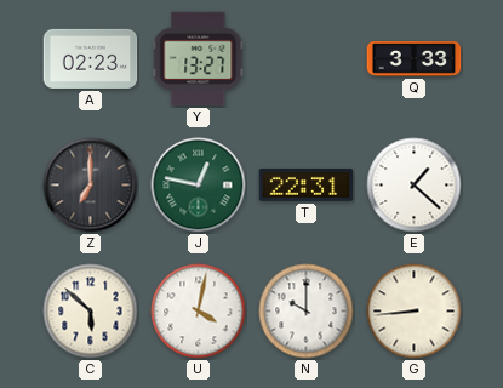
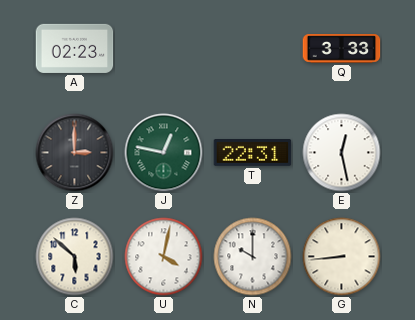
Y: 13:27 -> none (199, 59)
Z: 7:00 -> 3:00 (75, 153)
E: 1:22 -> 12:28 (342, 153)
